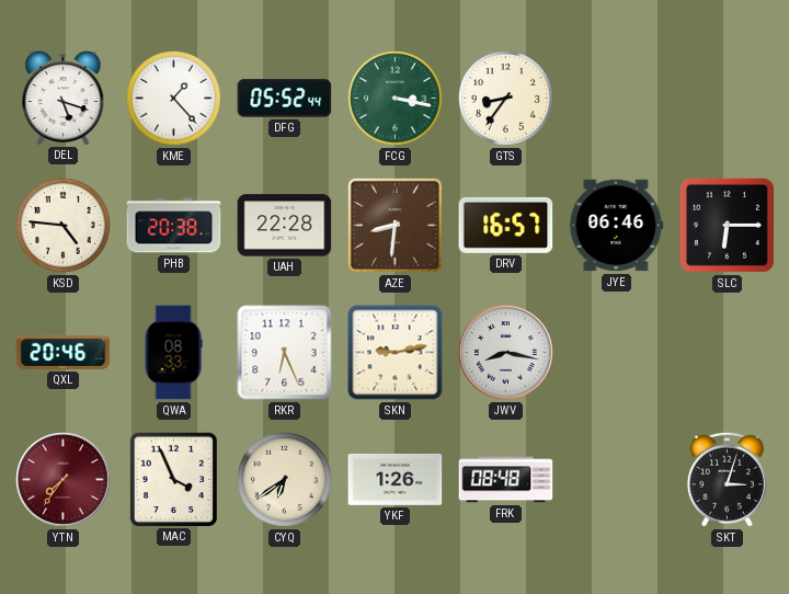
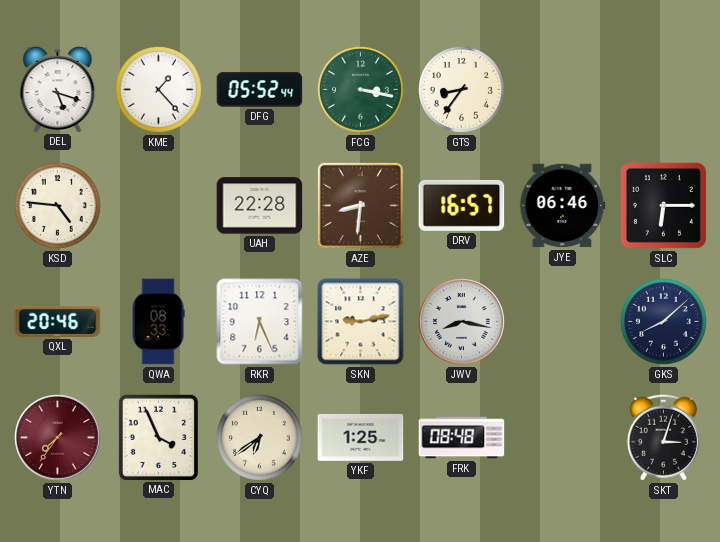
PHB: 20:38 -> none (174, 226)
GKS: none -> 8:08 (664, 322)
YKF: 1:26 -> 1:25 (361, 437)
